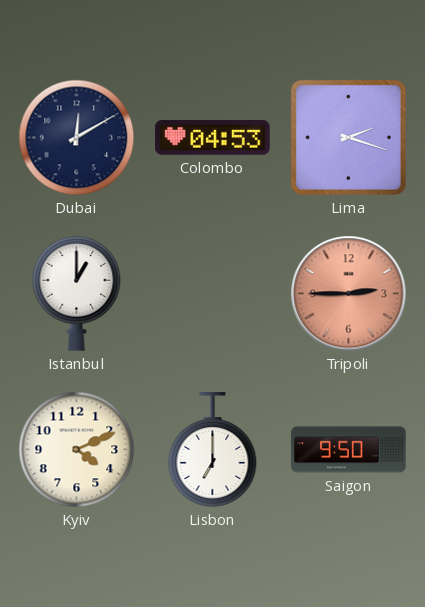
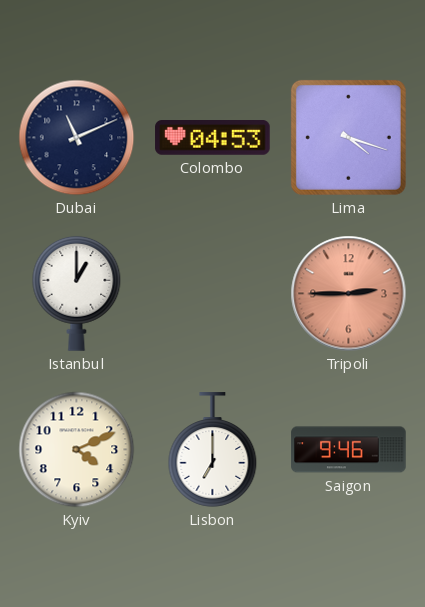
Dubai: 12:10 -> 11:11 (77, 138)
Lima: 2:18 -> 4:18 (348, 137)
Saigon: 9:50 -> 9:46 (349, 450)
